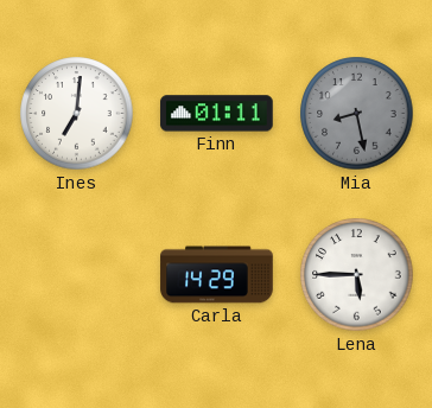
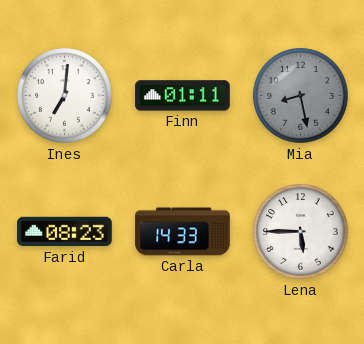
Farid: none -> 08:23 (65, 232)
Carla: 14:29 -> 14:33 (183, 232)
